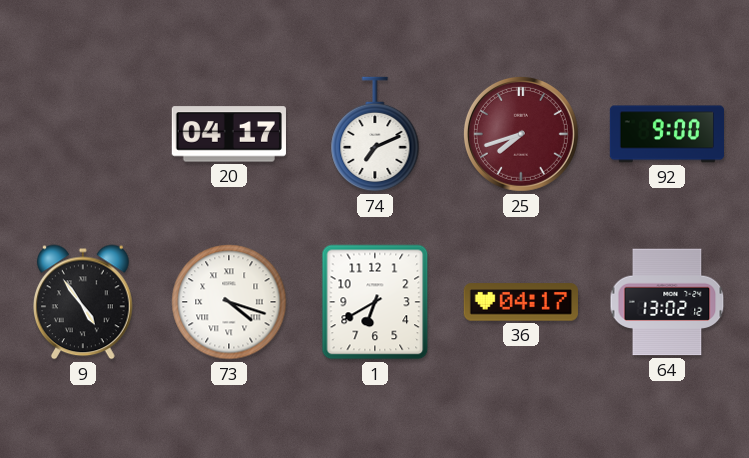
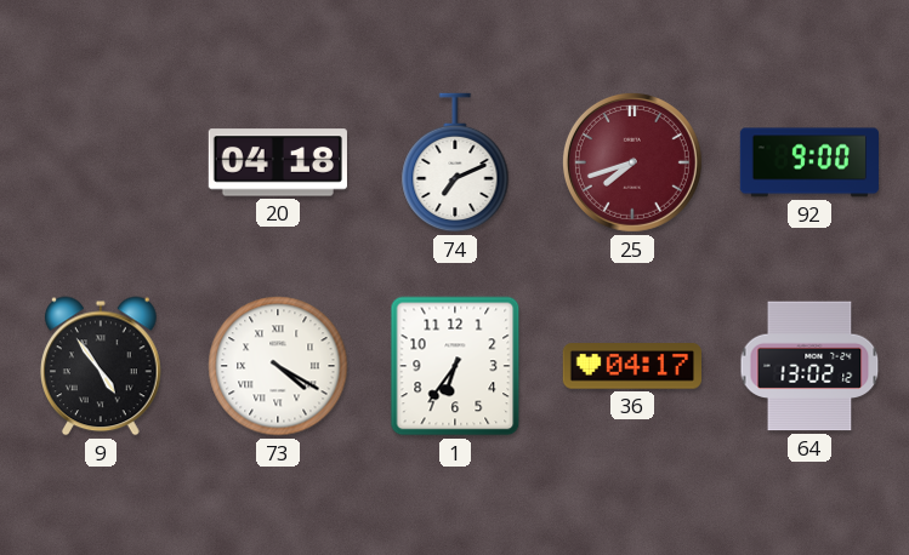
20: 04:17 -> 04:18 (278, 162)
73: 4:18 -> 4:20 (278, 366)
1: 6:40 -> 6:36 (455, 366)
